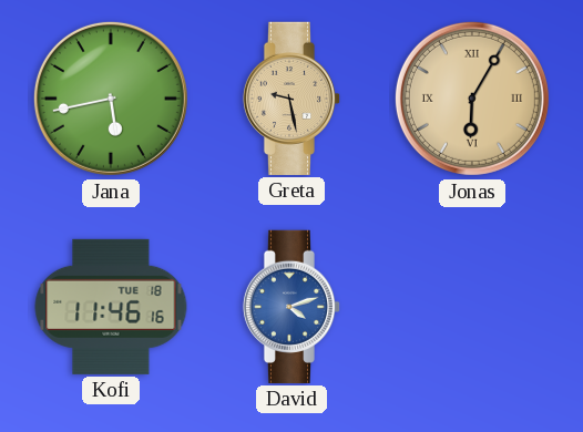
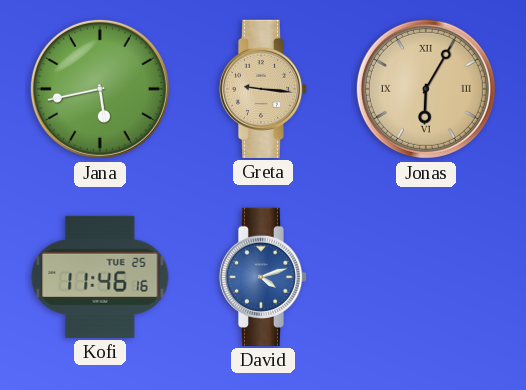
Greta: 9:28 -> 9:16 (263, 89)
Kofi date: TUE 18 -> TUE 25 (100, 277)
